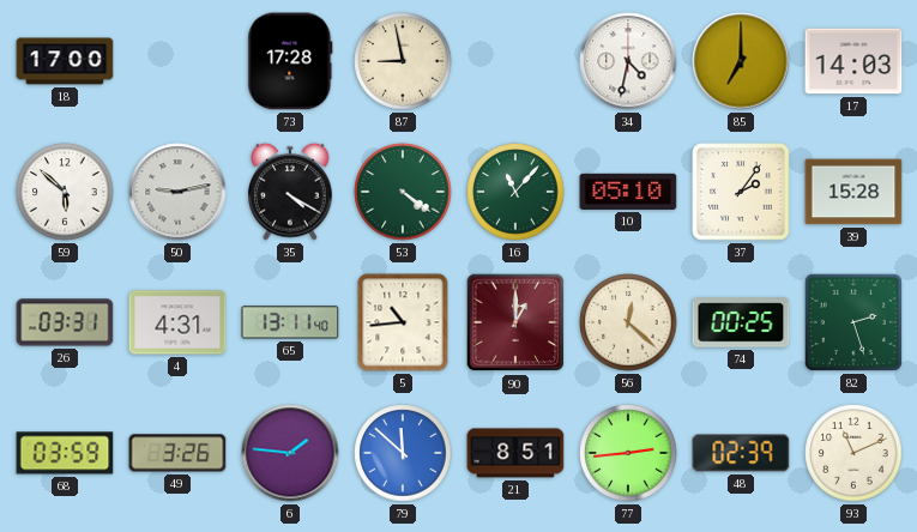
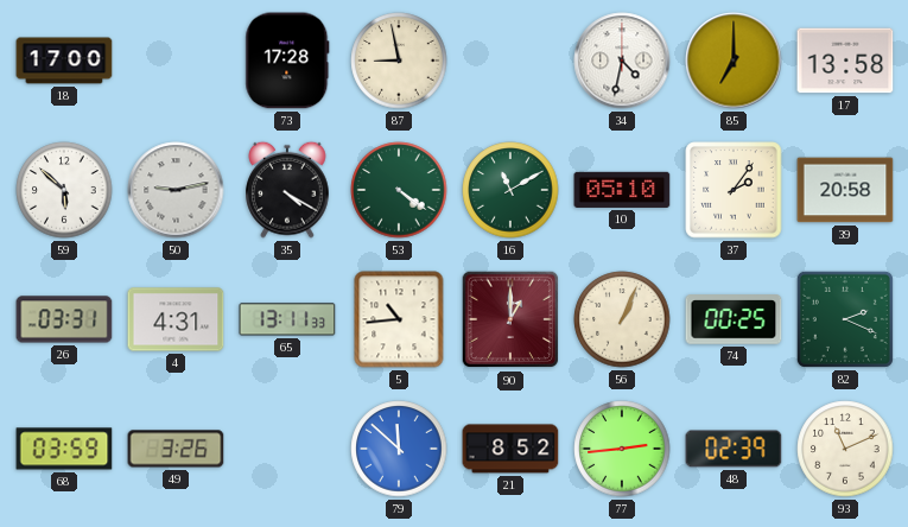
17: 14:03 -> 13:58 (845, 61)
16: 11:07 -> 11:10 (510, 190)
39: 15:28 -> 20:58 (845, 190)
65: 13:11:40 -> 13:11:33 (287, 319)
56: 12:22 -> 1:04 (622, 319)
82: 2:27 -> 2:19 (845, 319)
6: 1:46 -> none (290, 453)
21: 8:51 -> 8:52 (510, 449)
